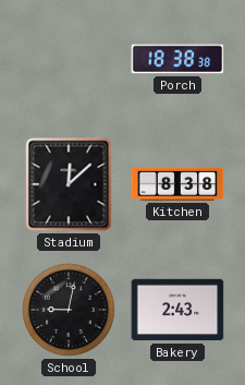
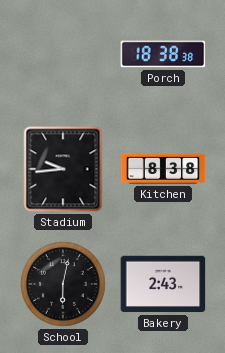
Stadium: 12:08 -> 9:44 (63, 169)
School: 9:02 -> 6:02 (63, 284)
